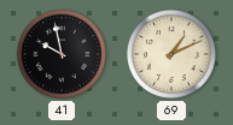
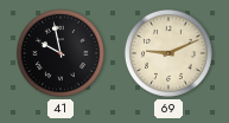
69: 1:11 -> 9:11 (168, 53)
